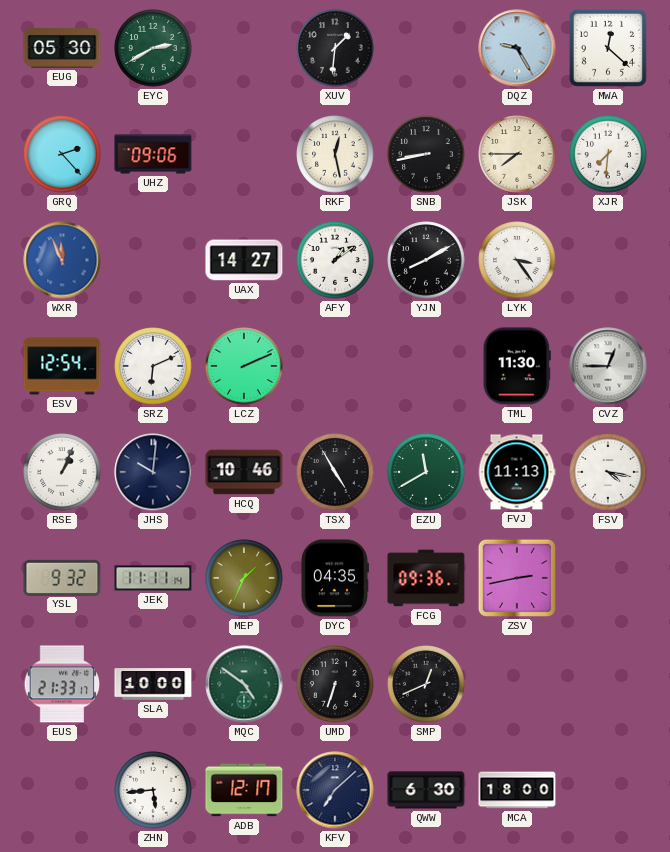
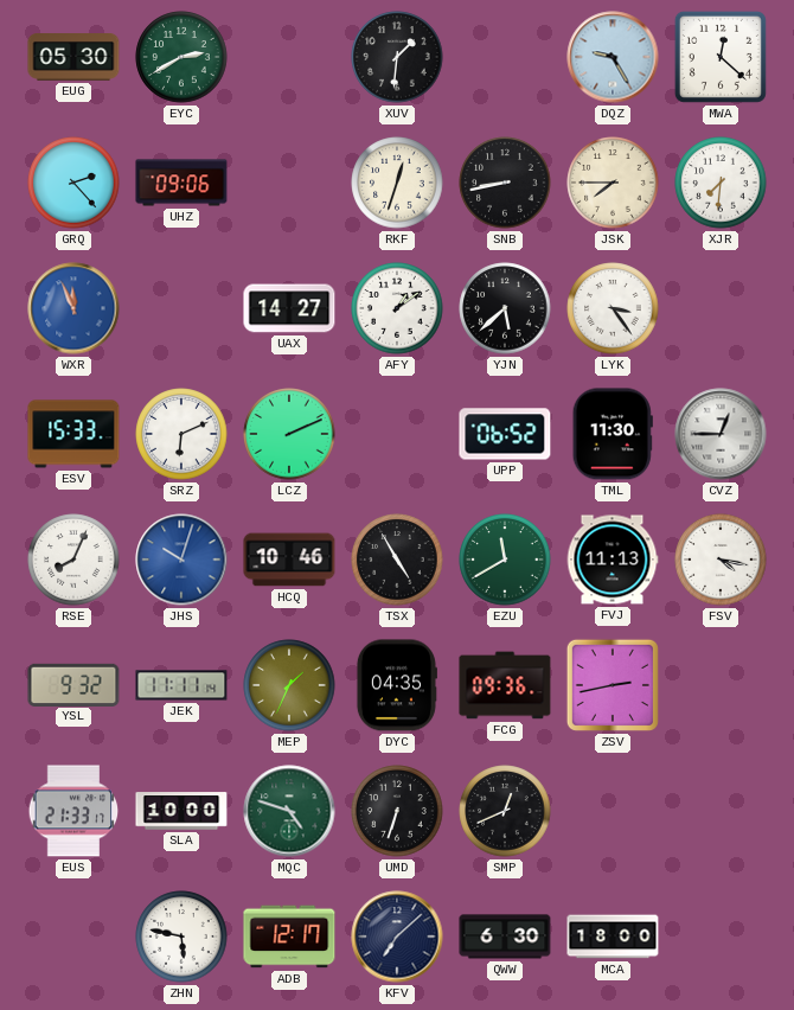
RKF: 12:28 -> 12:33 (397, 183)
YJN: 8:10 -> 5:38 (505, 308)
ESV: 12:54 -> 15:33 (73, 434)
UPP: none -> 06:52 (505, 434)
RSE: 1:04 -> 8:04 (73, 560)
JHS: 10:01 -> 10:03 (181, 560)
JHS dial: navy -> blue (181, 560)
MQC: 4:51 -> 4:48 (289, 811)
ZHN: 5:44 -> 5:47 (181, 937)
